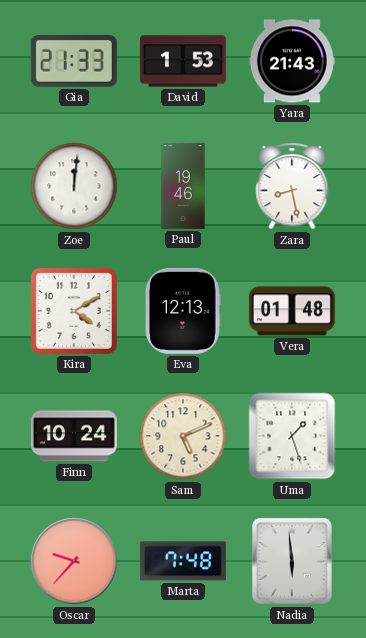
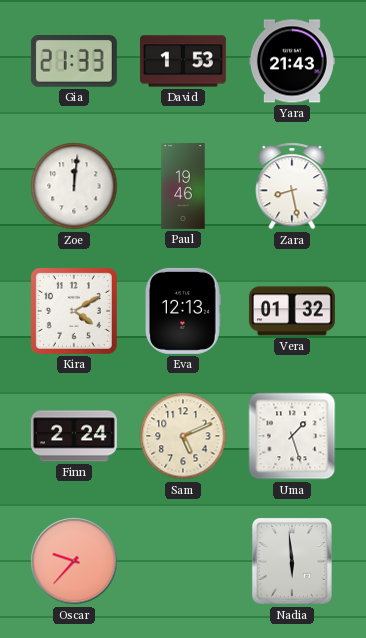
Vera: 01:48 -> 01:32 (292, 311)
Finn: 10:24 -> 2:24 (74, 436)
Marta: 7:48 -> none (183, 561)
